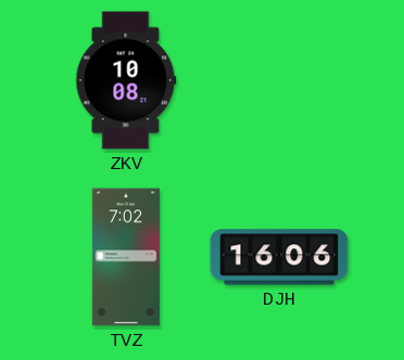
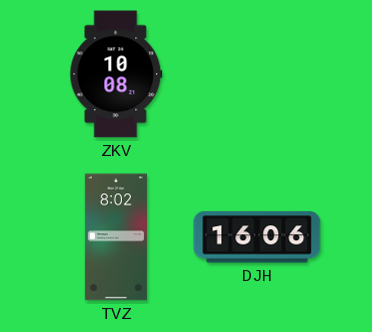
TVZ: 7:02 -> 8:02 (116, 237)
